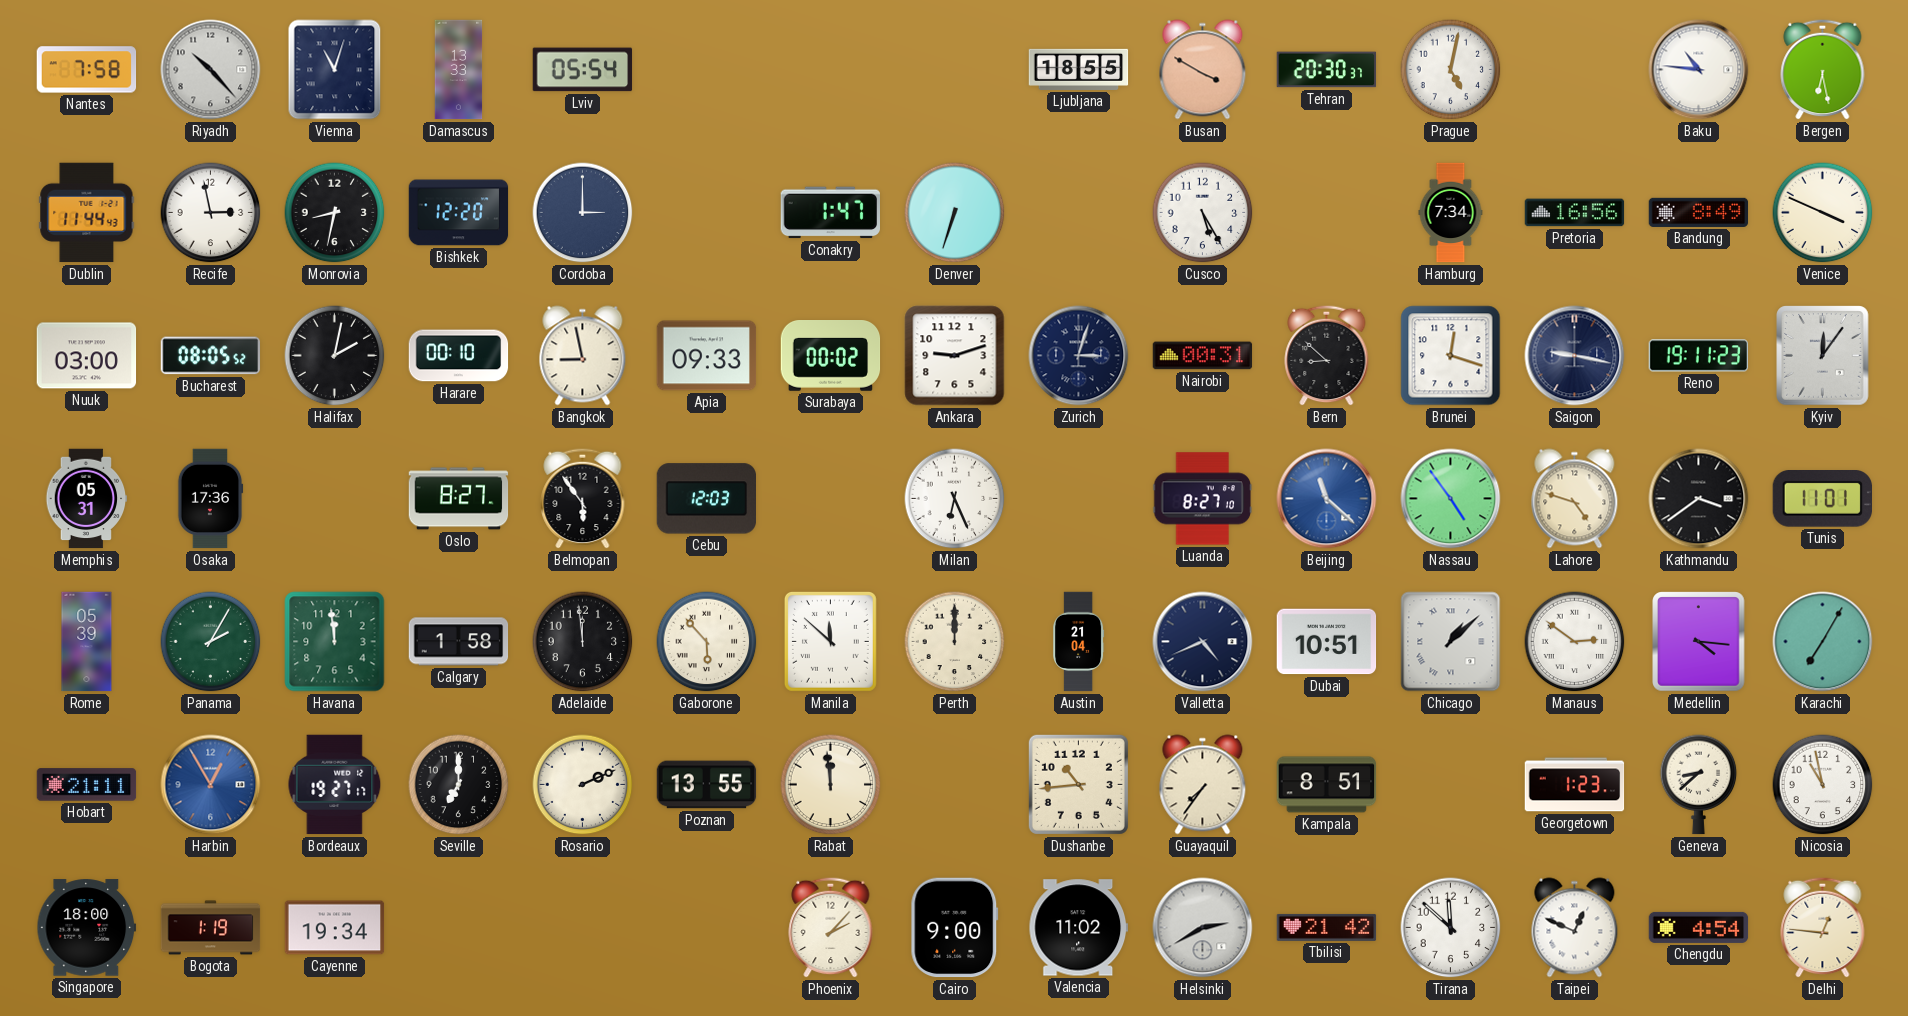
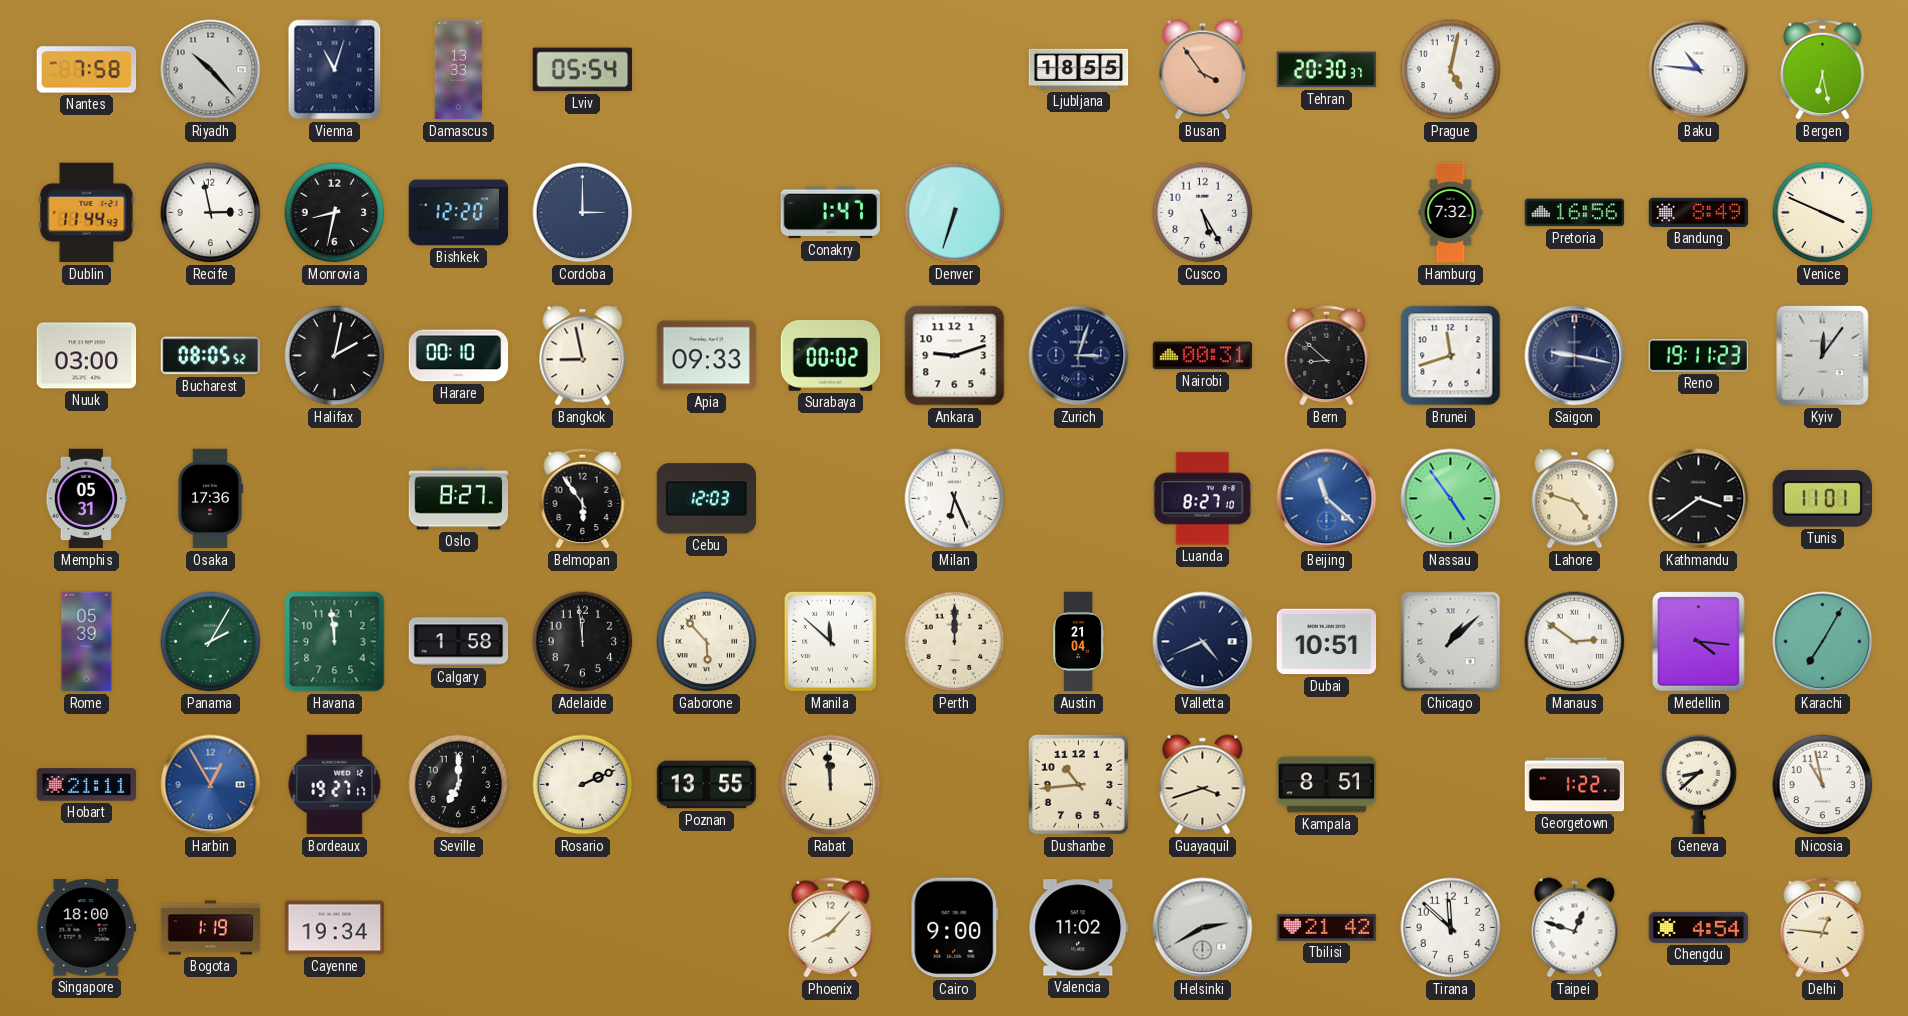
Busan: 3:50 -> 3:54 (1203, 70)
Hamburg: 7:34 -> 7:32 (1451, 213)
Brunei: 12:18 -> 11:42 (1451, 356)
Guayaquil: 7:36 -> 3:42 (1203, 785)
Georgetown: 1:23 -> 1:22 (1575, 785)
Phoenix: 2:07 -> 8:07 (831, 927)
Taipei: 12:49 -> 12:48 (1575, 928)
